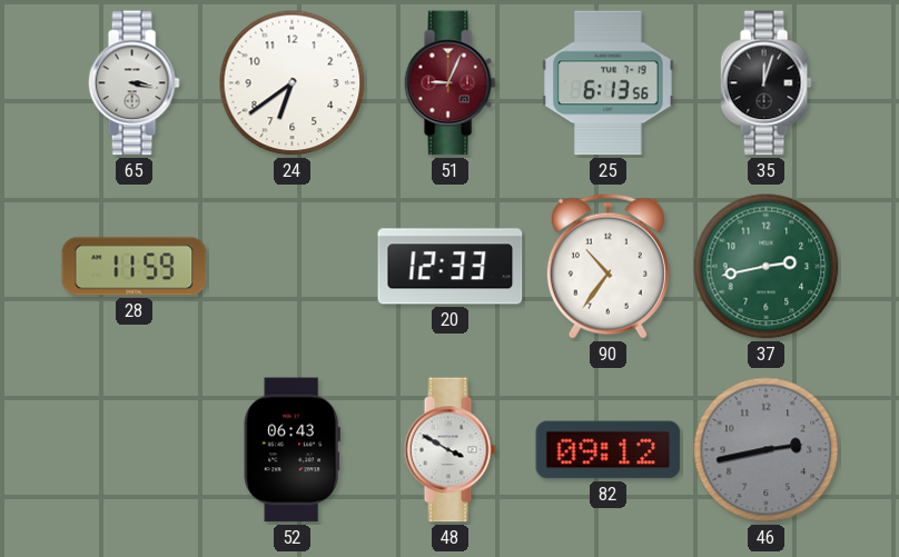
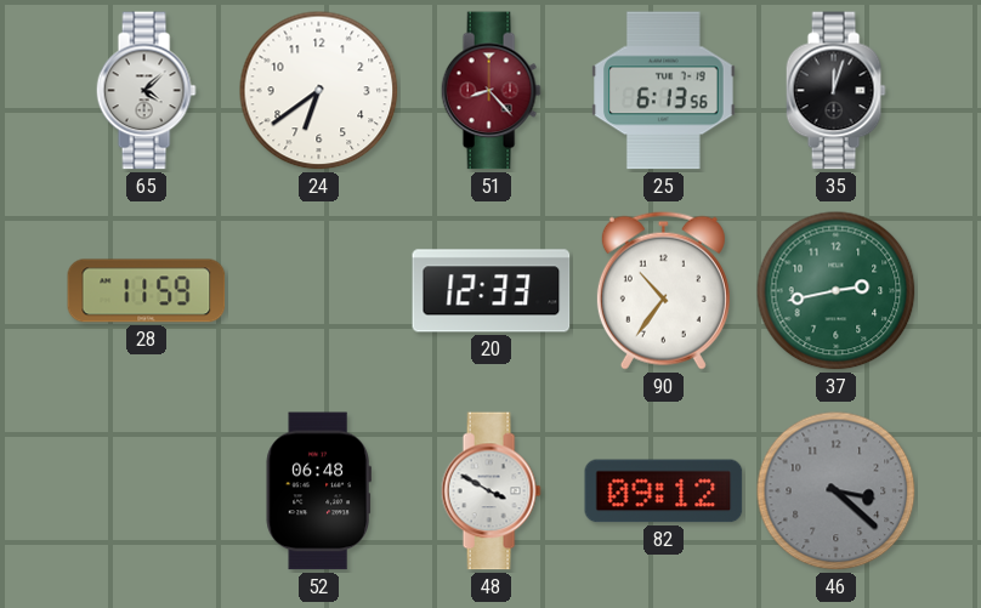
65: 3:17 -> 4:08 (146, 91)
51: 9:04 -> 8:23 (491, 91)
52: 06:43 -> 06:48 (318, 491)
46: 2:43 -> 3:22 (837, 491)
